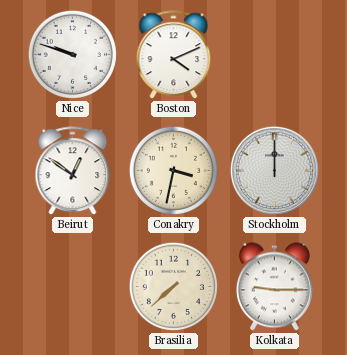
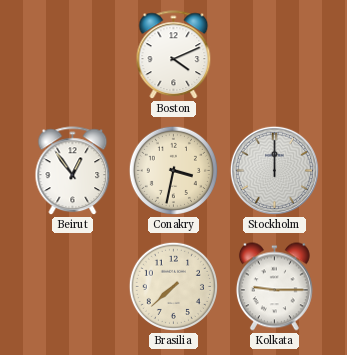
Nice: 9:48 -> none (72, 54)
Beirut: 12:51 -> 12:54 (73, 171)
